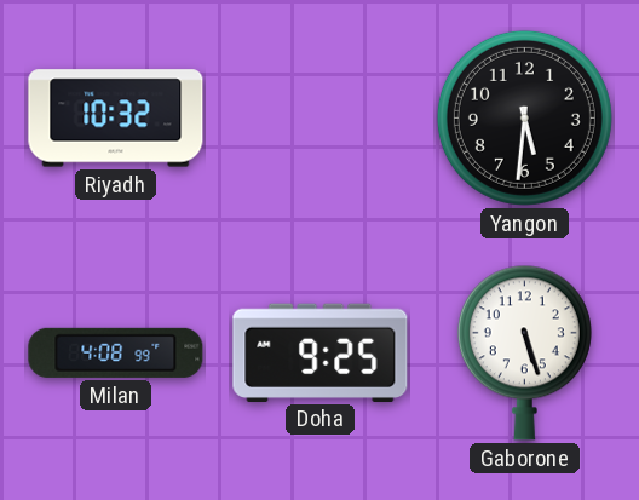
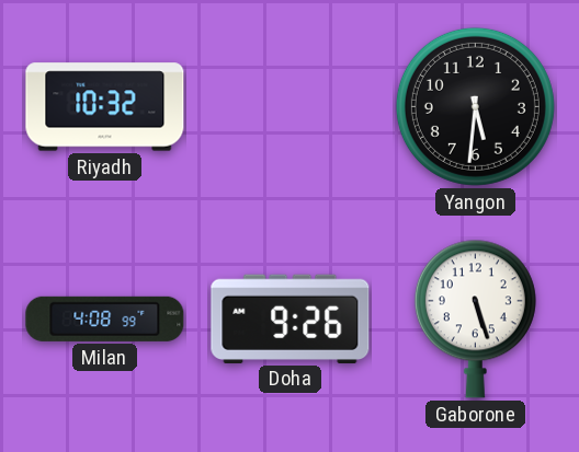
Doha: 9:25 -> 9:26 (291, 318)
